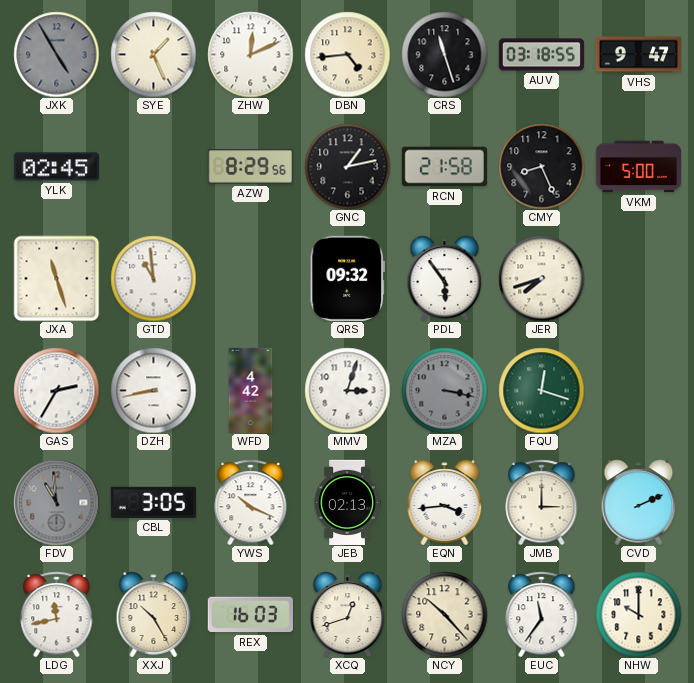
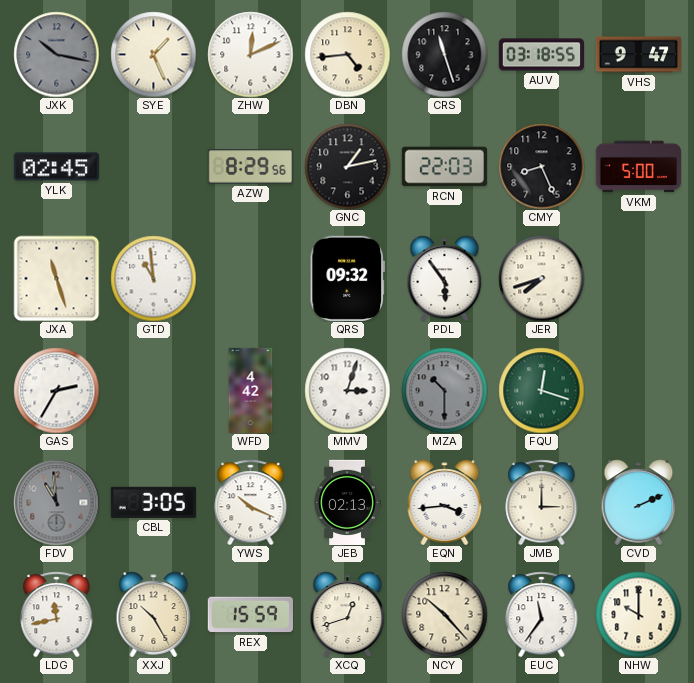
JXK: 4:55 -> 10:17 (56, 54)
RCN: 21:58 -> 22:03 (444, 167)
DZH: 8:43 -> none (153, 390)
MZA: 3:17 -> 10:30 (444, 390)
REX: 16:03 -> 15:59 (250, 615)
